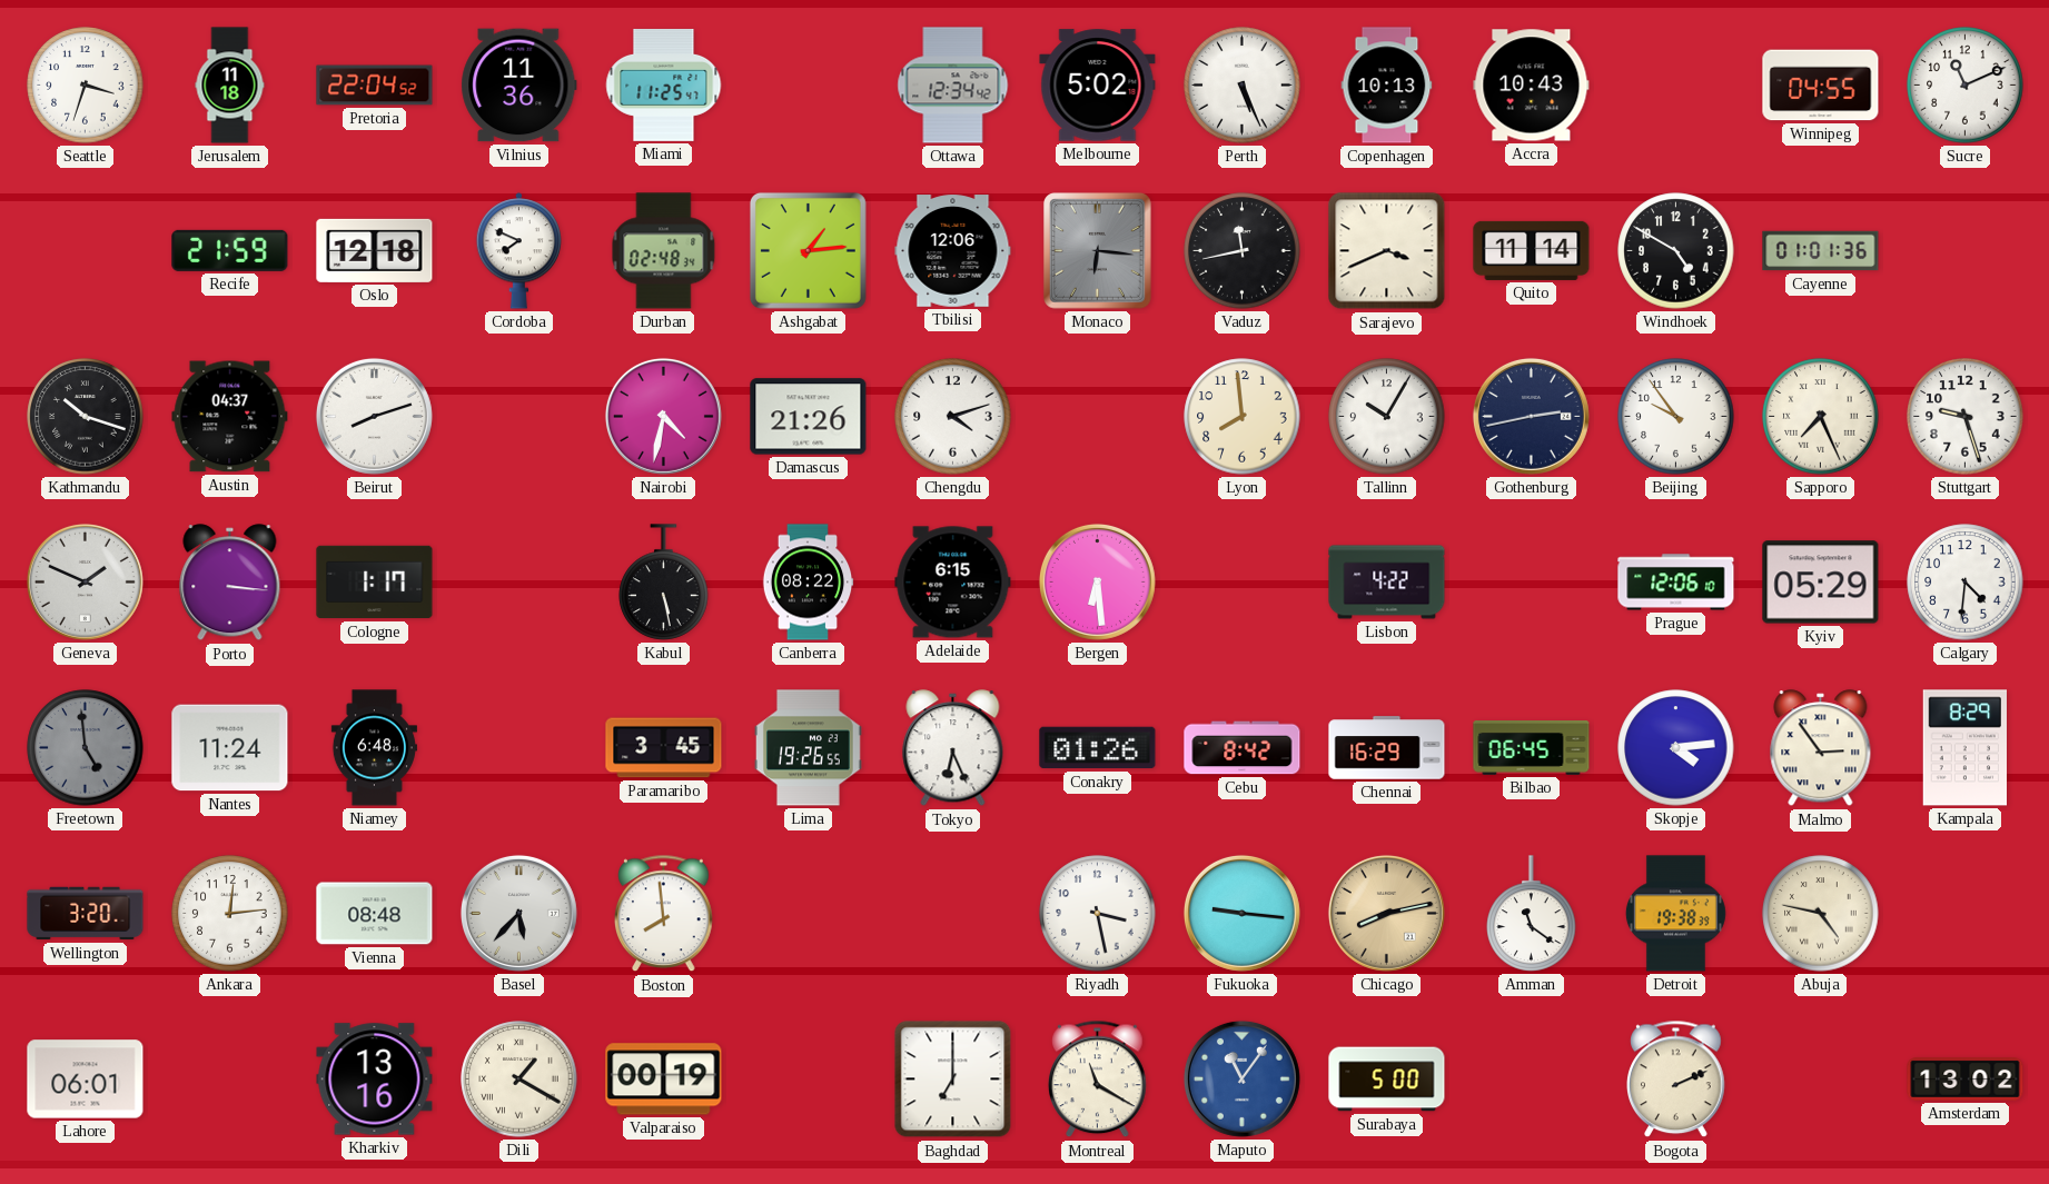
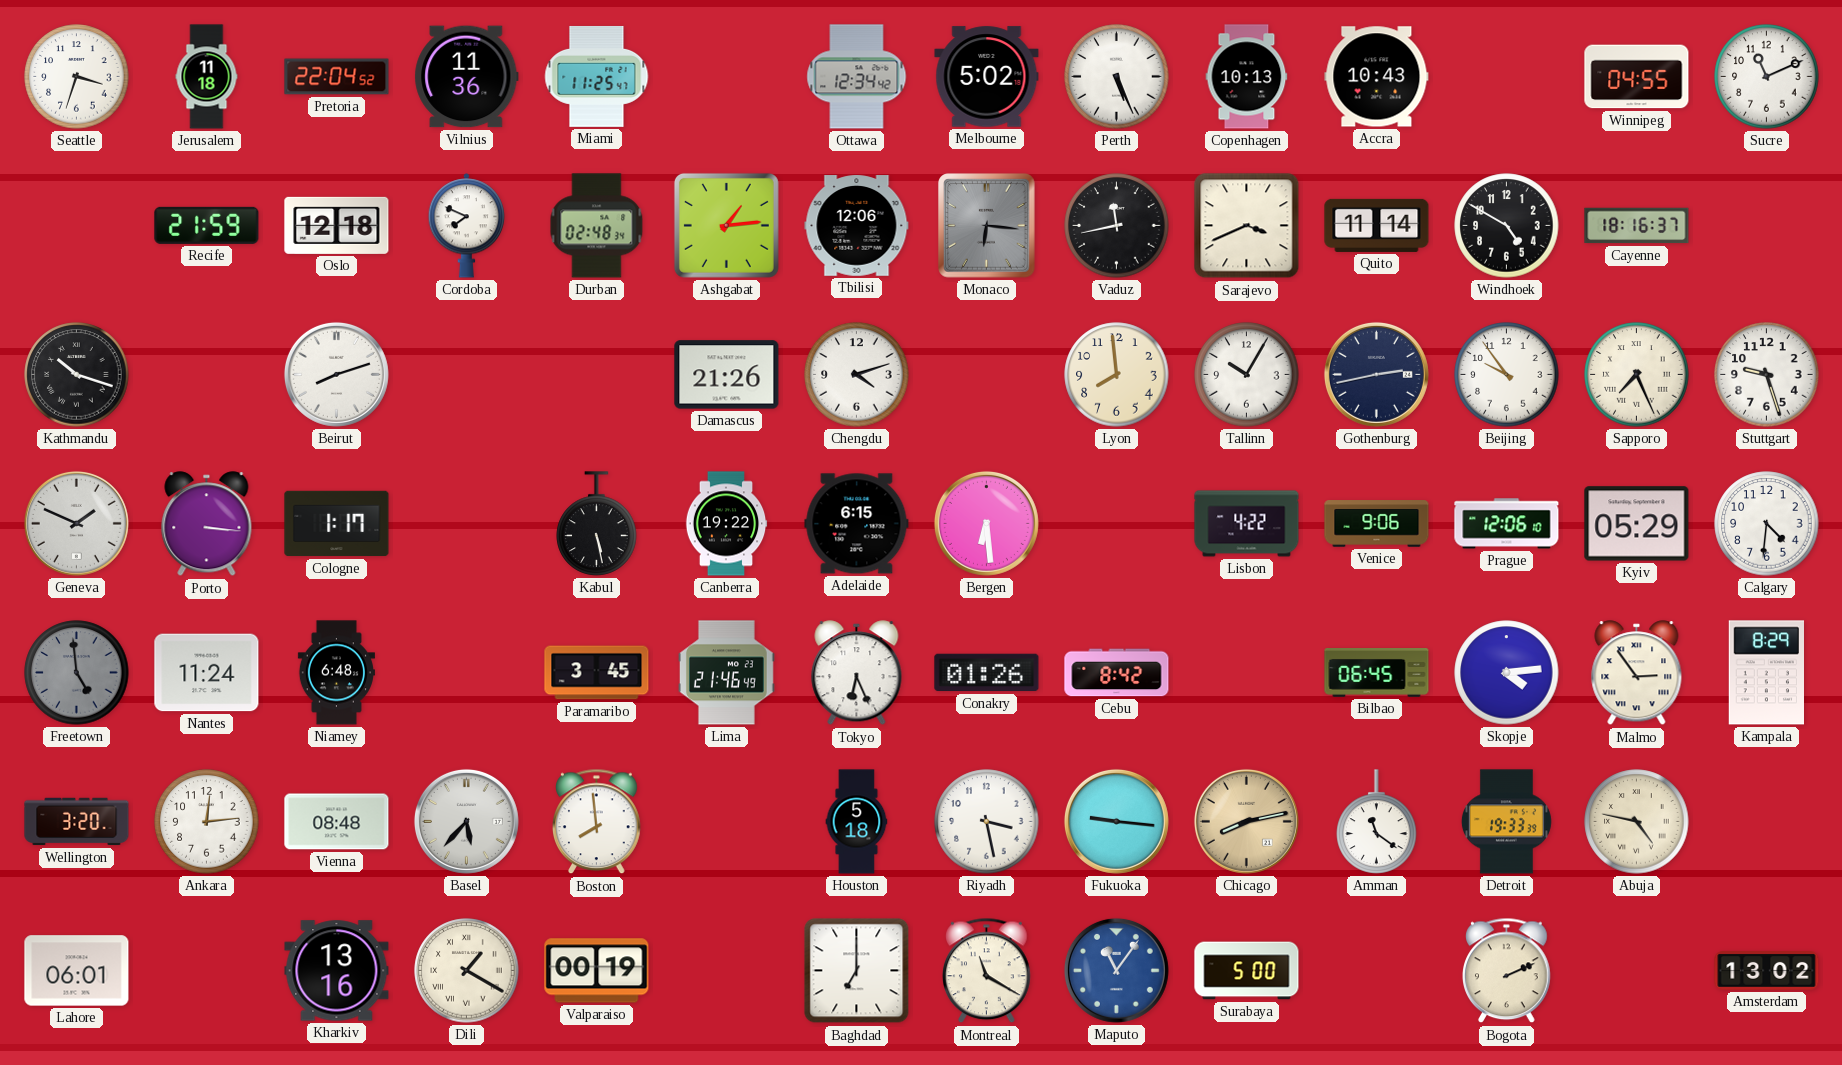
Cayenne: 01:01 -> 18:16 (1637, 226)
Austin: 04:37 -> none (230, 417)
Nairobi: 4:32 -> none (663, 416)
Canberra: 08:22 -> 19:22 (726, 524)
Venice: none -> 9:06 (1377, 524)
Lima: 19:26 -> 21:46 (726, 673)
Chennai: 16:29 -> none (1387, 748)
Houston: none -> 5:18 (857, 822)
Detroit: 19:38 -> 19:33 (1506, 822)
